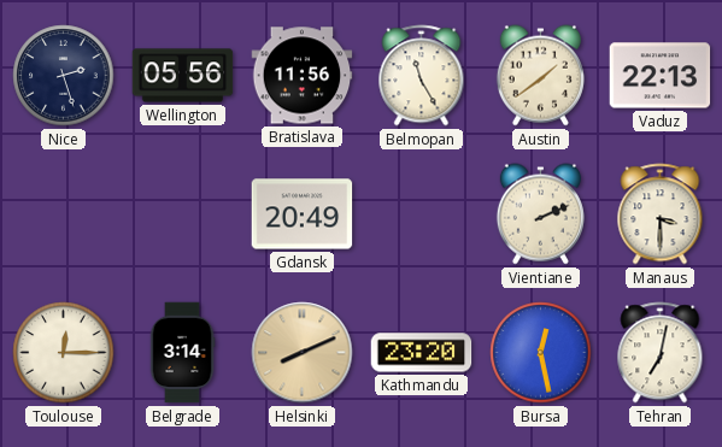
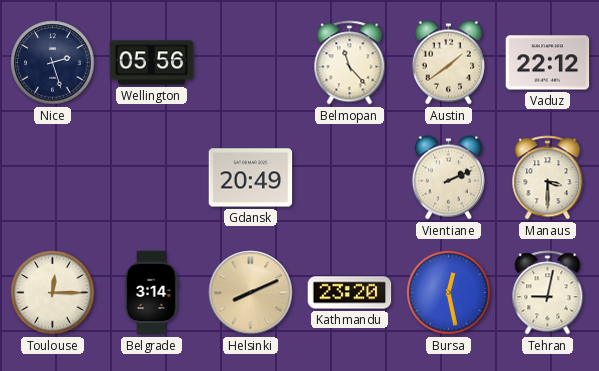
Bratislava: 11:56 -> none (303, 76)
Belmopan: 11:25 -> 11:23 (350, 63)
Vaduz: 22:13 -> 22:12 (548, 63)
Tehran: 7:02 -> 9:02 (548, 293)
